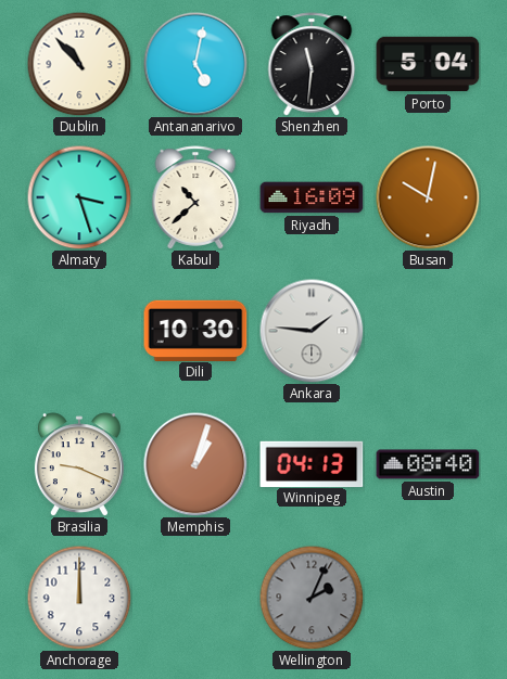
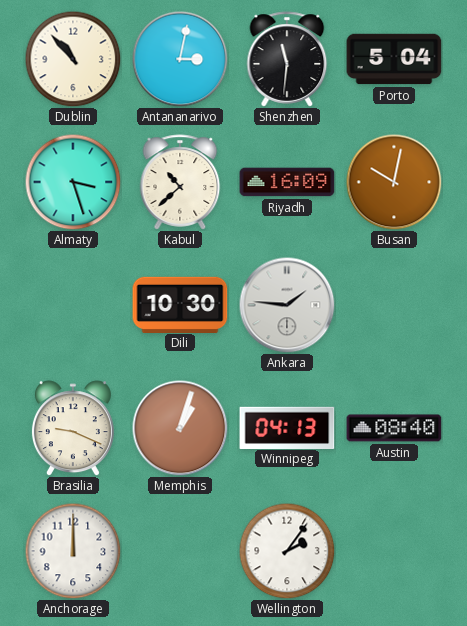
Antananarivo: 5:02 -> 3:02 (180, 59)
Wellington: 2:04 -> 2:06 (287, 551)
Wellington dial: grey -> white (287, 551)
